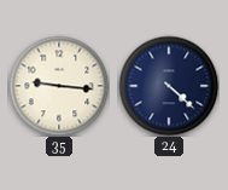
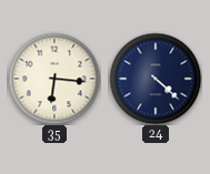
35: 9:16 -> 6:16 (54, 79)
